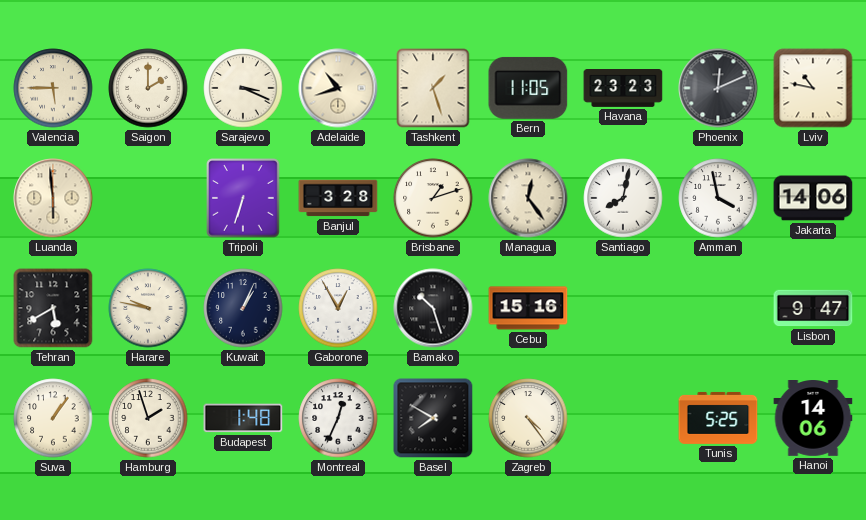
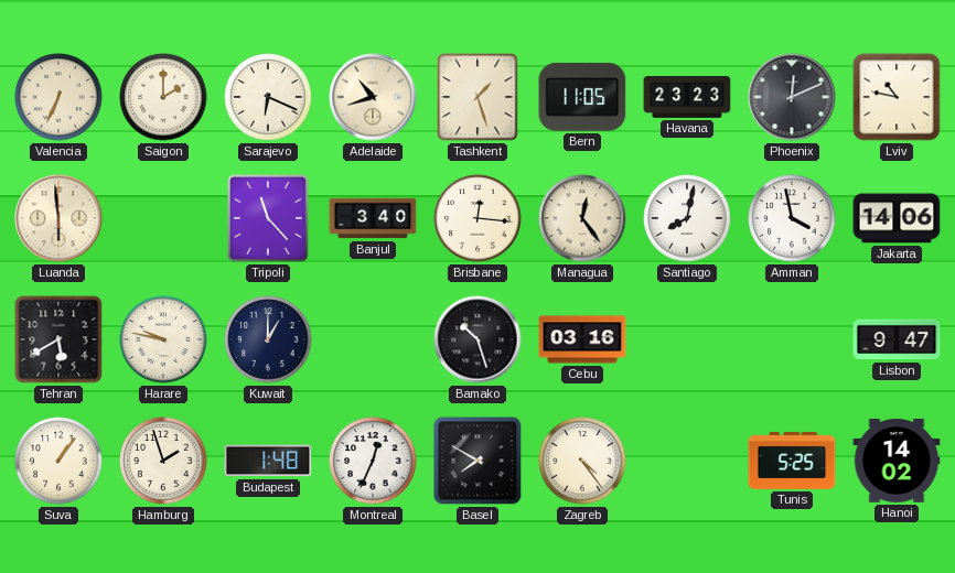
Valencia: 5:45 -> 6:34 (58, 97)
Sarajevo: 3:19 -> 6:19 (268, 97)
Tripoli: 6:33 -> 11:23 (269, 218)
Banjul: 3:28 -> 3:40 (373, 218)
Brisbane: 1:12 -> 12:16 (477, 218)
Kuwait: 1:04 -> 1:00 (268, 339)
Gaborone: 12:55 -> none (338, 308)
Cebu: 15:16 -> 03:16 (582, 339)
Hanoi: 14:06 -> 14:02 (897, 462)
